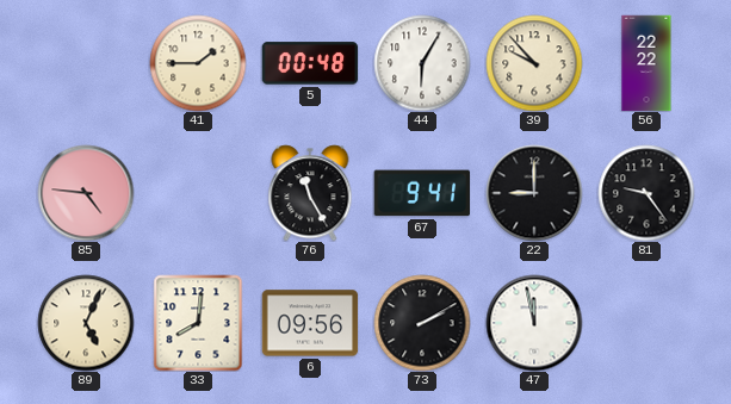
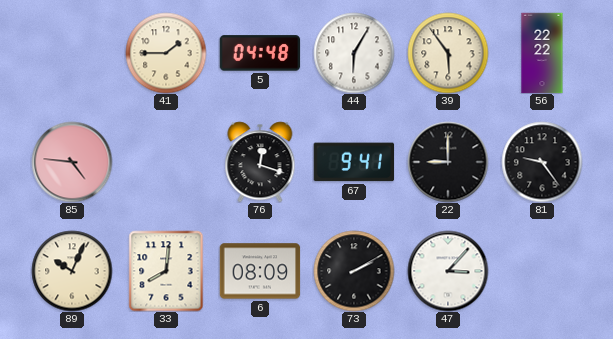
5: 00:48 -> 04:48 (260, 53)
39: 9:53 -> 5:54 (448, 53)
76: 11:25 -> 12:18 (260, 162)
89: 5:04 -> 10:04 (72, 271)
6: 09:56 -> 08:09 (260, 271)
47: 11:58 -> 3:07 (448, 271)
